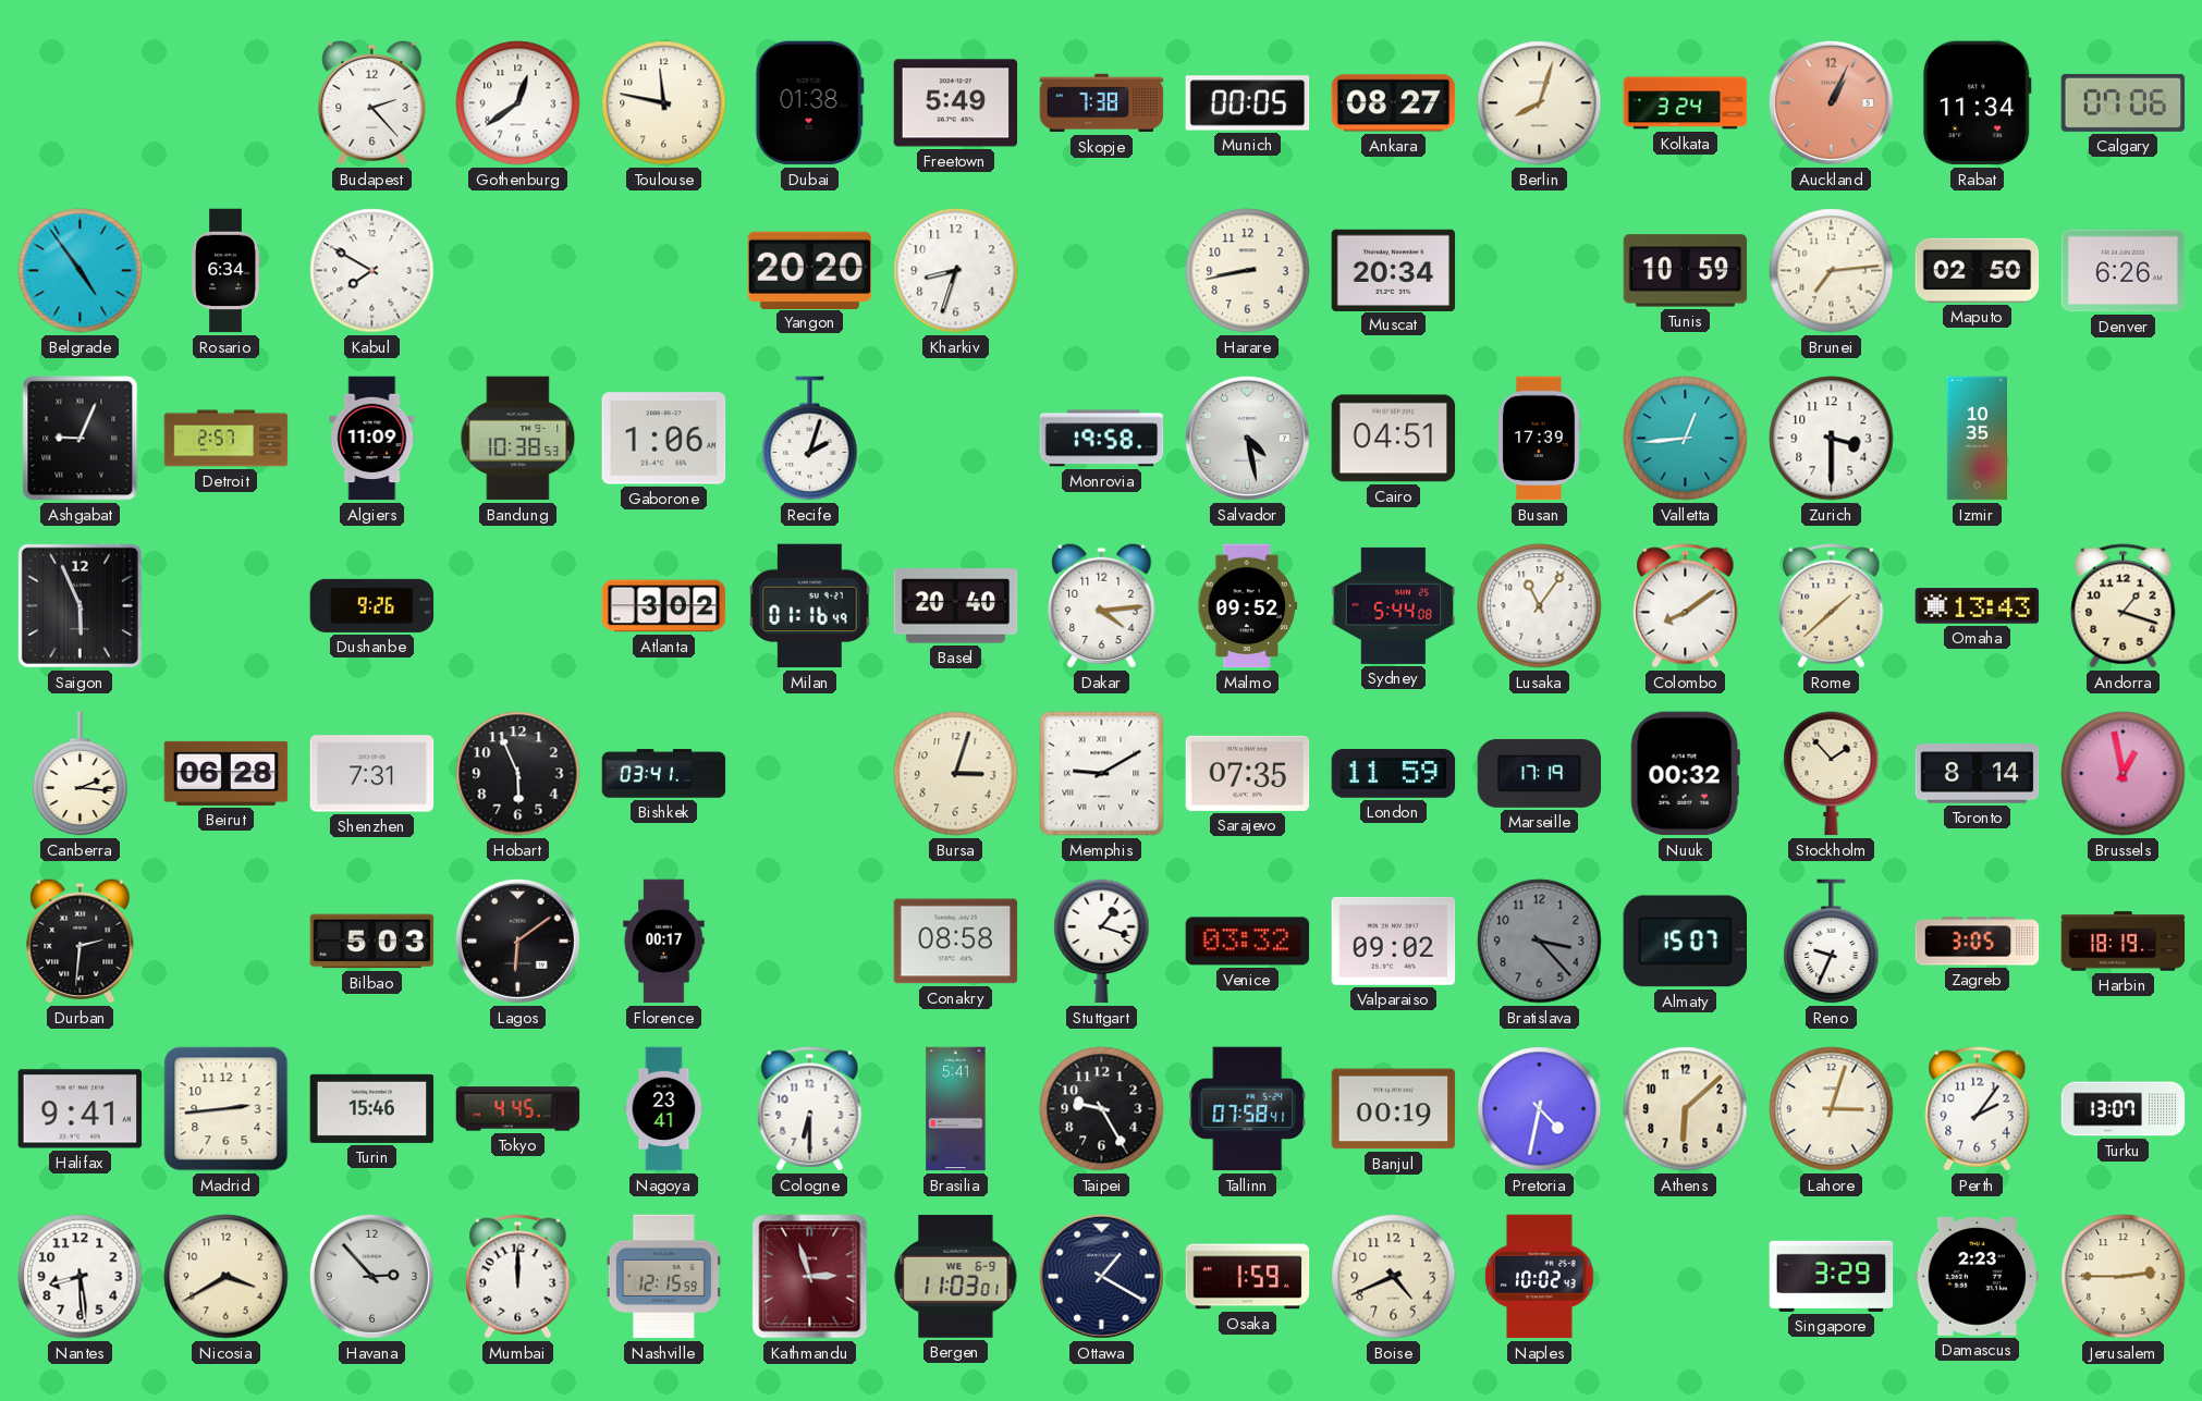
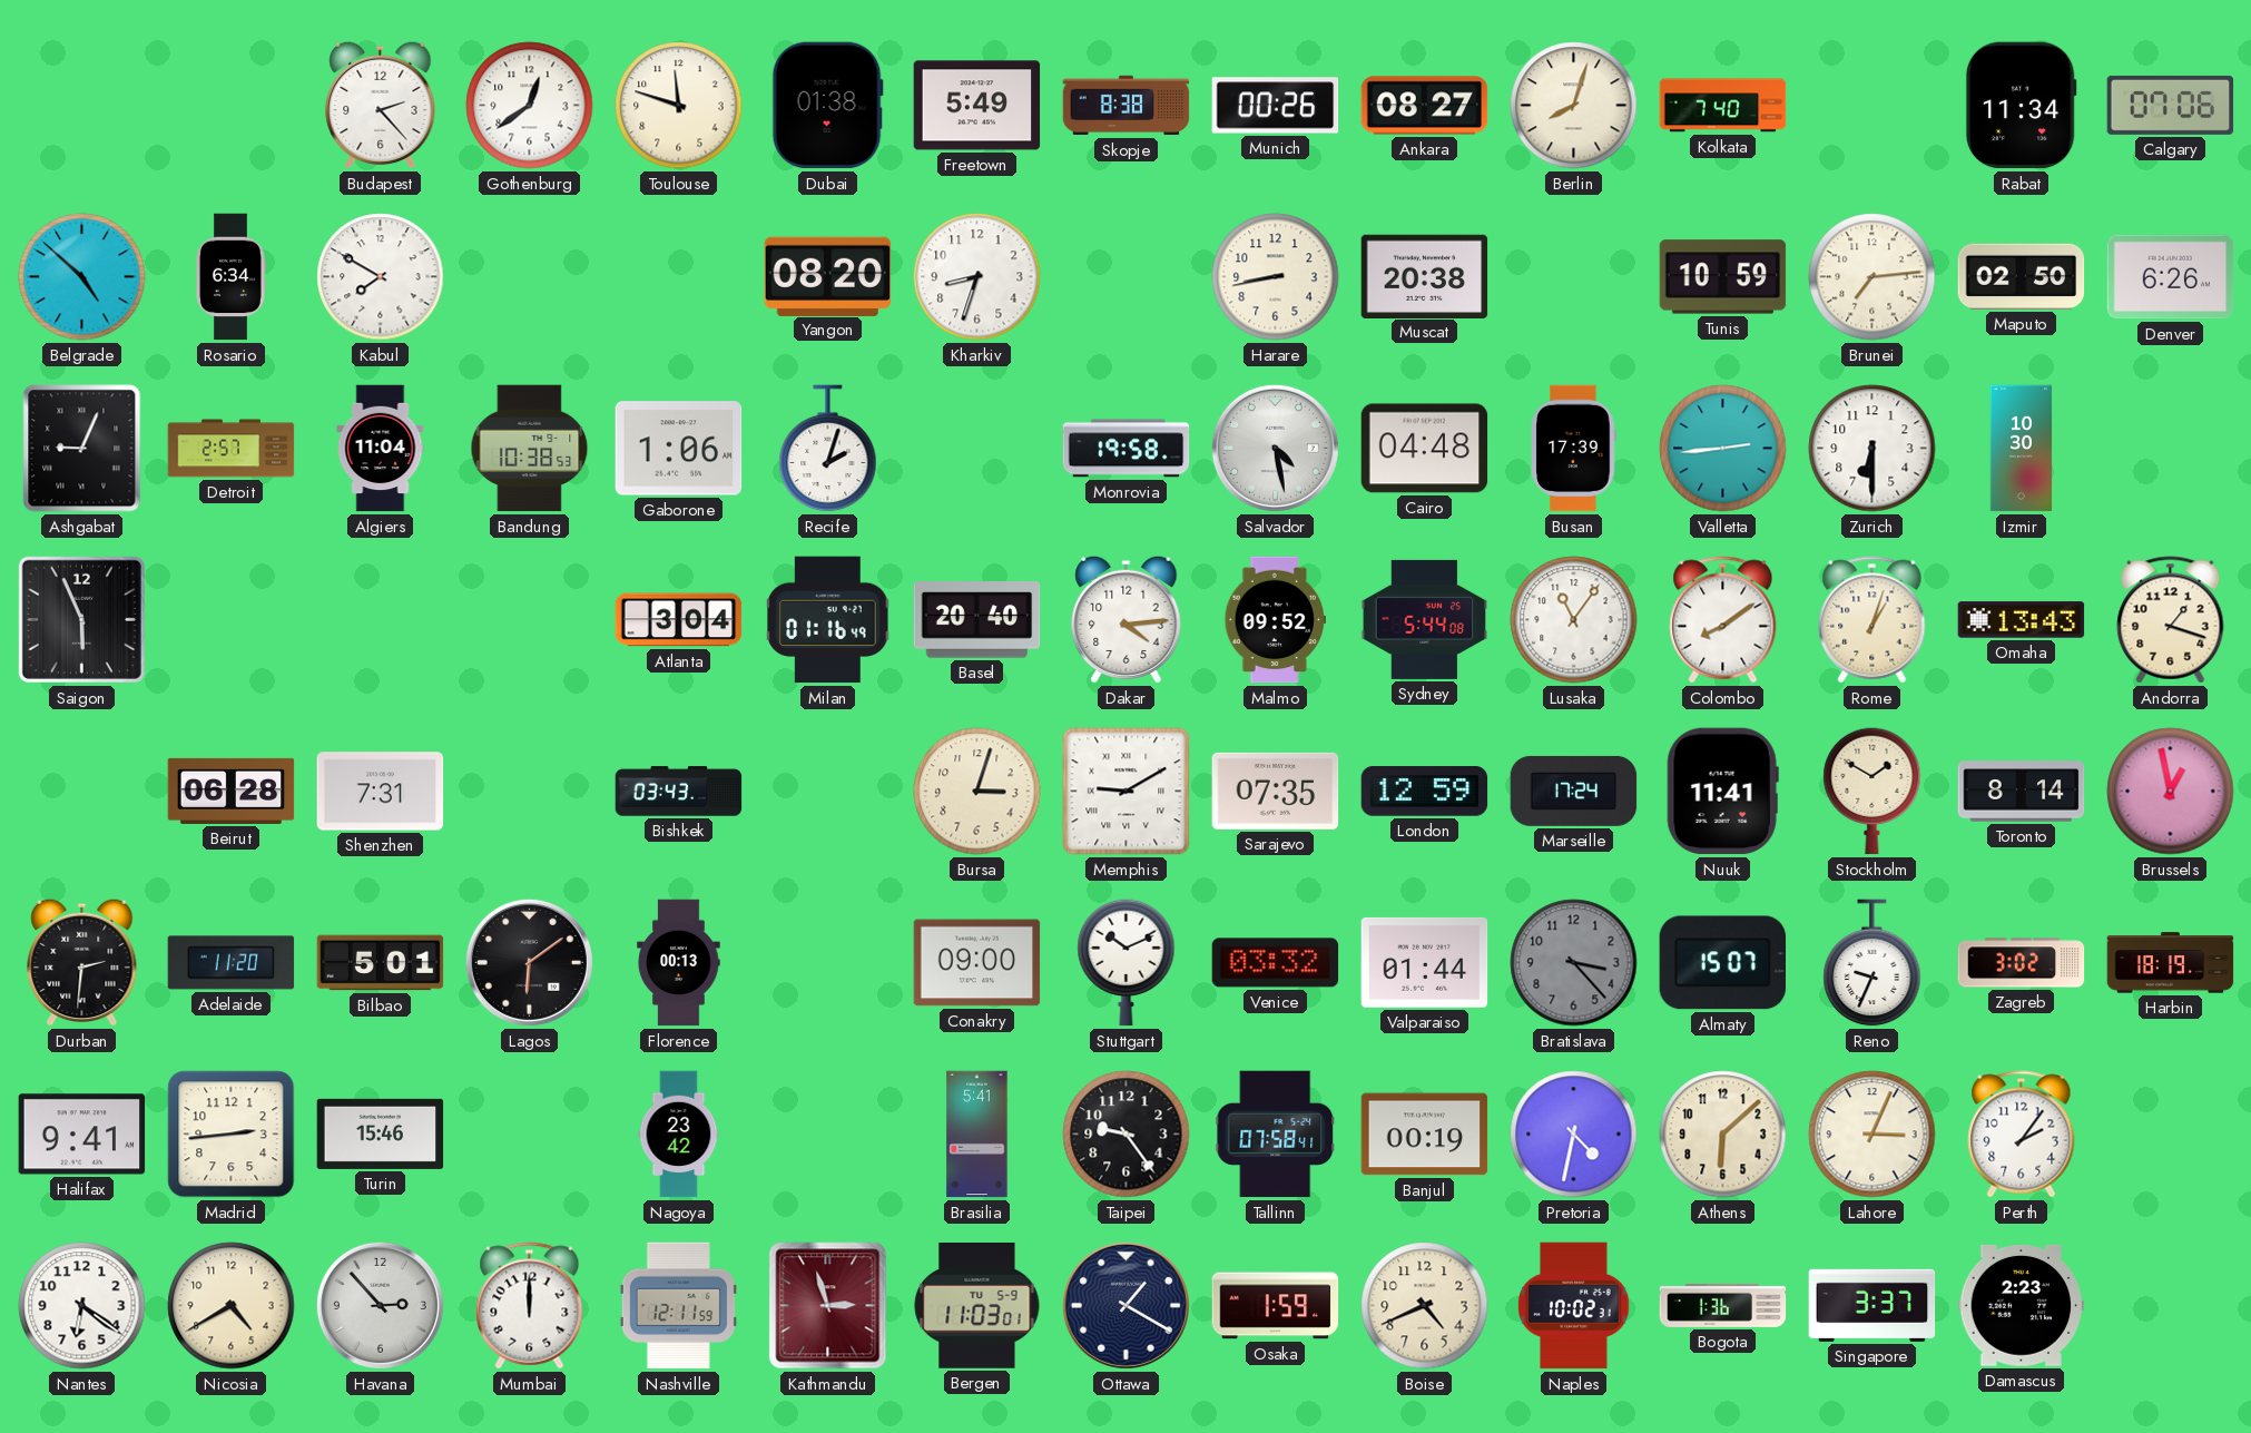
Toulouse: 11:47 -> 11:48 (679, 106)
Skopje: 7:38 -> 8:38 (1127, 106)
Munich: 00:05 -> 00:26 (1276, 106)
Kolkata: 3:24 -> 7:40 (1723, 106)
Auckland: 1:04 -> none (1831, 102)
Belgrade: 4:54 -> 4:52 (82, 277)
Yangon: 20:20 -> 08:20 (828, 276)
Muscat: 20:34 -> 20:38 (1425, 276)
Algiers: 11:09 -> 11:04 (381, 449)
Cairo: 04:51 -> 04:48 (1425, 449)
Valletta: 12:44 -> 2:44 (1723, 449)
Zurich: 3:30 -> 6:30 (1872, 449)
Izmir: 10:35 -> 10:30 (2022, 449)
Dushanbe: 9:26 -> none (372, 605)
Atlanta: 3:02 -> 3:04 (679, 620)
Rome: 1:38 -> 1:03 (1872, 620)
Canberra: 2:16 -> none (81, 774)
Hobart: 5:56 -> none (518, 774)
Bishkek: 03:41 -> 03:43 (679, 792)
London: 11:59 -> 12:59 (1425, 792)
Marseille: 17:19 -> 17:24 (1574, 791)
Nuuk: 00:32 -> 11:41 (1722, 792)
Stockholm: 1:53 -> 1:50 (1872, 792)
Adelaide: none -> 11:20 (232, 963)
Bilbao: 5:03 -> 5:01 (381, 963)
Florence: 00:17 -> 00:13 (679, 963)
Conakry: 08:58 -> 09:00 (977, 963)
Stuttgart: 1:18 -> 10:11 (1127, 963)
Valparaiso: 09:02 -> 01:44 (1425, 962)
Zagreb: 3:05 -> 3:02 (2022, 963)
Tokyo: 4:45 -> none (518, 1109)
Nagoya: 23:41 -> 23:42 (679, 1135)
Cologne: 6:30 -> none (810, 1109)
Taipei: 9:25 -> 9:24 (1127, 1135)
Lahore: 3:03 -> 3:04 (1872, 1135)
Turku: 13:07 -> none (2124, 1109)
Nantes: 8:29 -> 6:21 (82, 1306)
Nicosia: 3:40 -> 4:40 (232, 1306)
Nashville: 12:15 -> 12:11 (678, 1306)
Bergen date: WE 6-9 -> TU 5-9 (977, 1305)
Naples: 10:02:43 -> 10:02:31 (1574, 1306)
Bogota: none -> 1:36 (1723, 1305)
Singapore: 3:29 -> 3:37 (1872, 1305)
Jerusalem: 2:45 -> none (2124, 1277)
